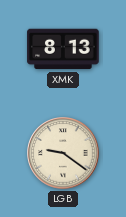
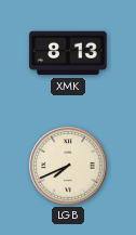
LGB: 9:21 -> 7:41 (68, 166)
